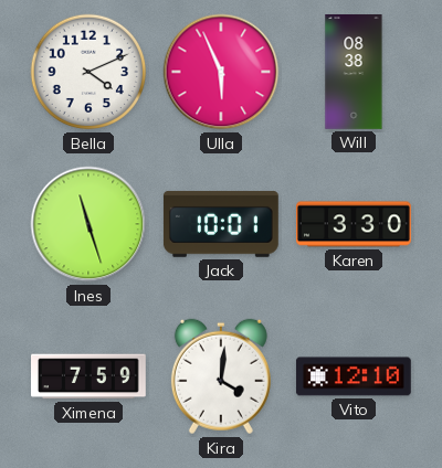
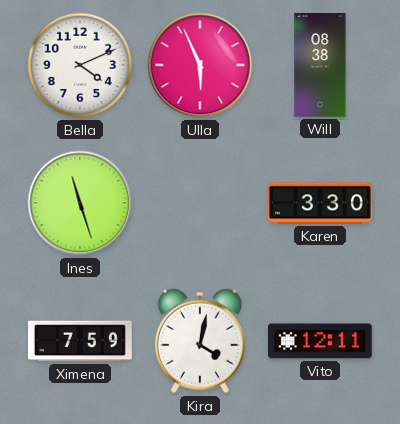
Jack: 10:01 -> none (221, 224)
Kira: 4:01 -> 4:02 (200, 341)
Vito: 12:10 -> 12:11 (320, 341)
